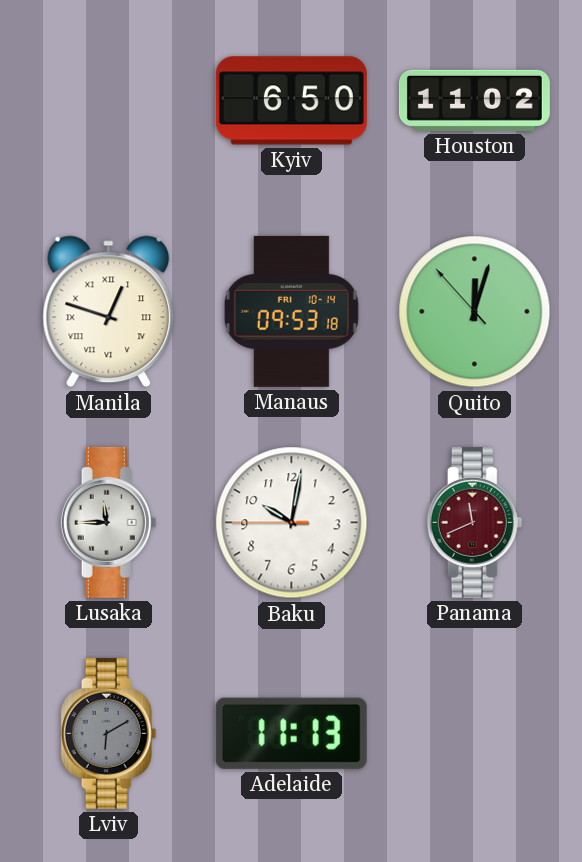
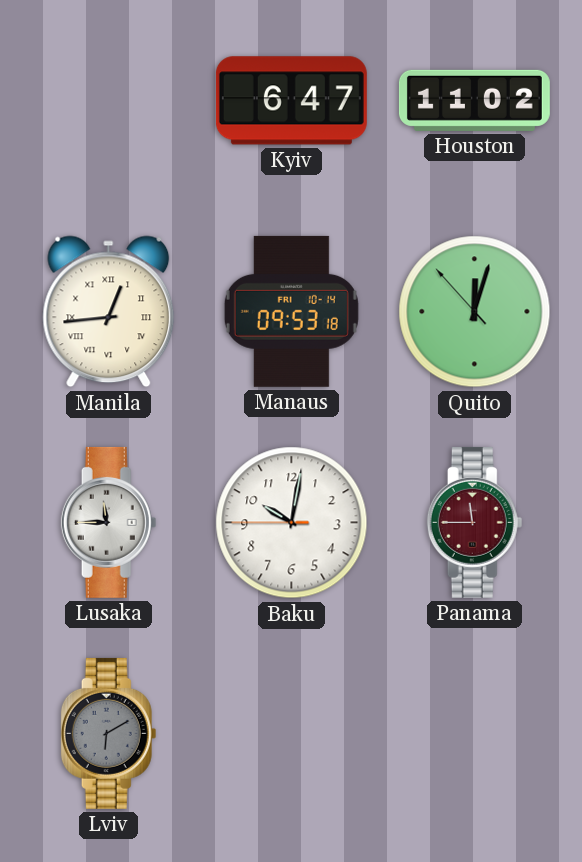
Kyiv: 6:50 -> 6:47 (291, 101)
Manila: 12:48 -> 12:44 (109, 312)
Panama: 11:41 -> 11:45 (475, 522)
Adelaide: 11:13 -> none (291, 733)
